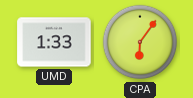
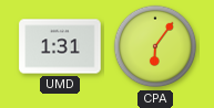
UMD: 1:33 -> 1:31 (60, 46)
